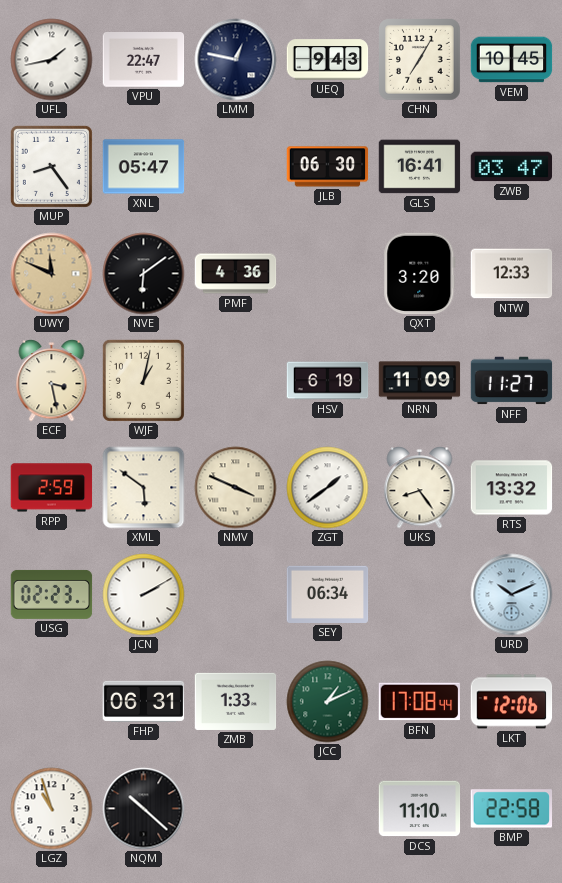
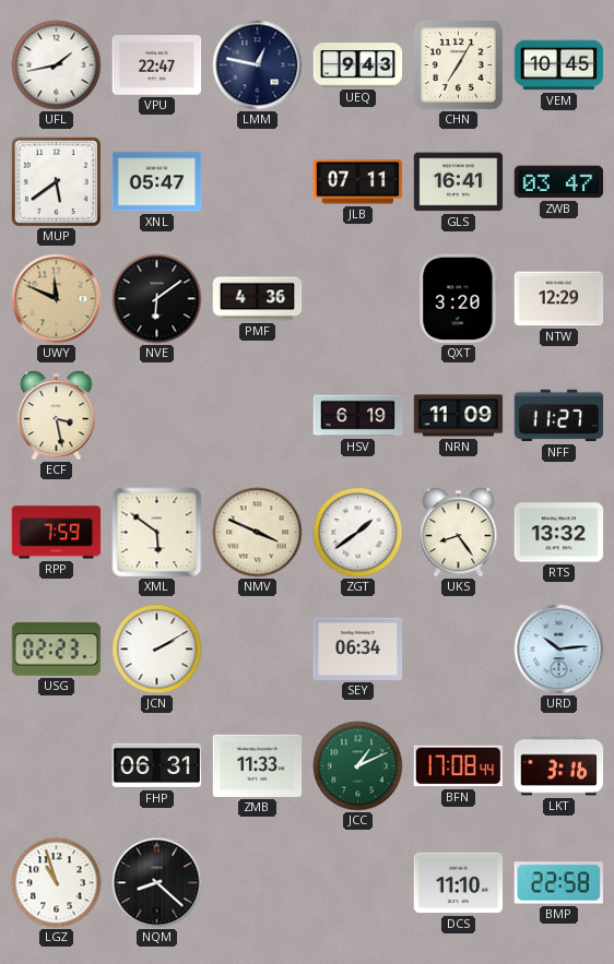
MUP: 8:24 -> 5:39 (56, 181)
JLB: 06:30 -> 07:11 (358, 182)
NTW: 12:33 -> 12:29 (559, 299)
WJF: 1:02 -> none (143, 380)
RPP: 2:59 -> 7:59 (57, 533)
URD: 10:11 -> 10:14 (559, 650)
ZMB: 1:33 -> 11:33 (258, 765)
LKT: 12:06 -> 3:16 (559, 766)
NQM: 10:22 -> 8:22 (157, 883)
